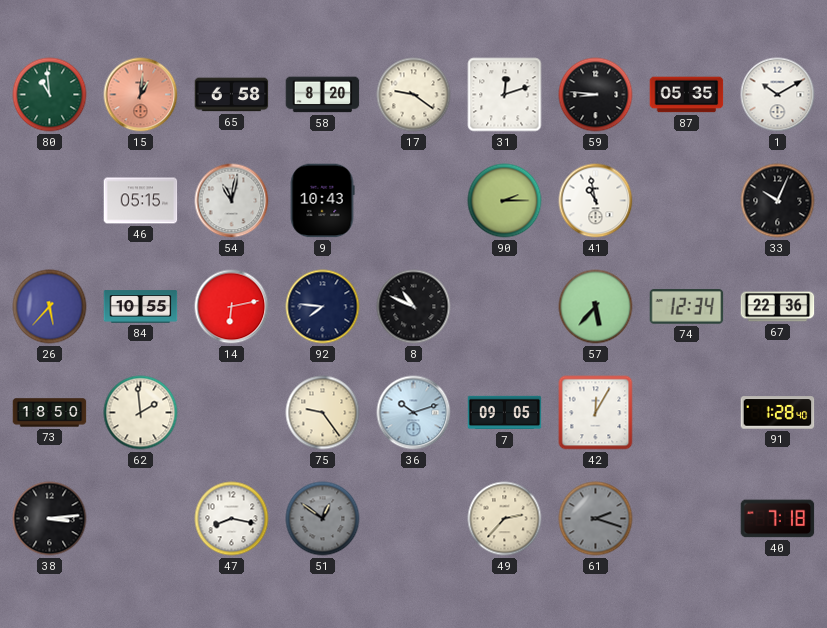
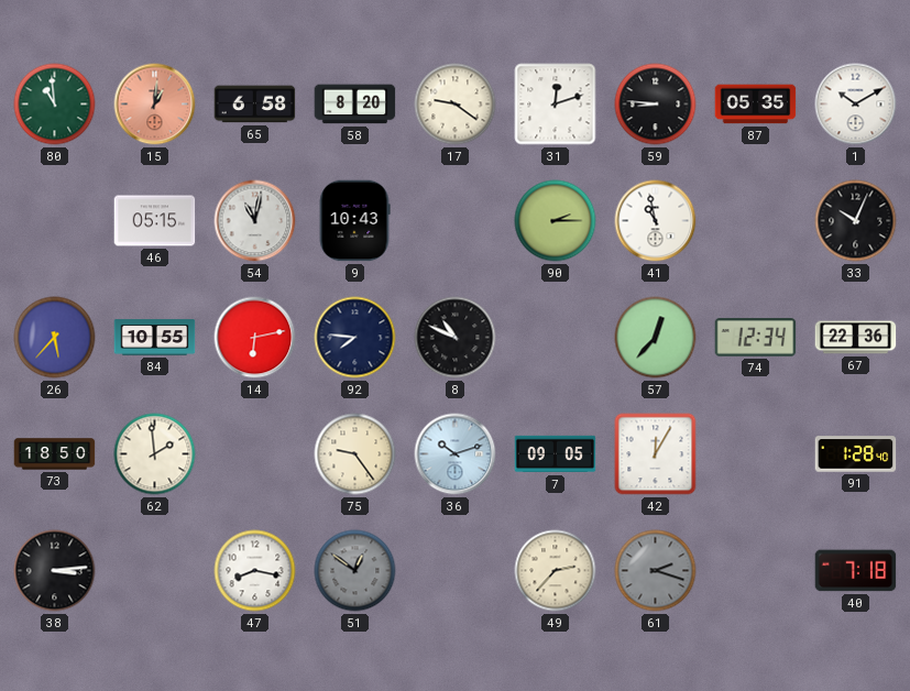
57: 5:37 -> 12:37 (656, 338)
